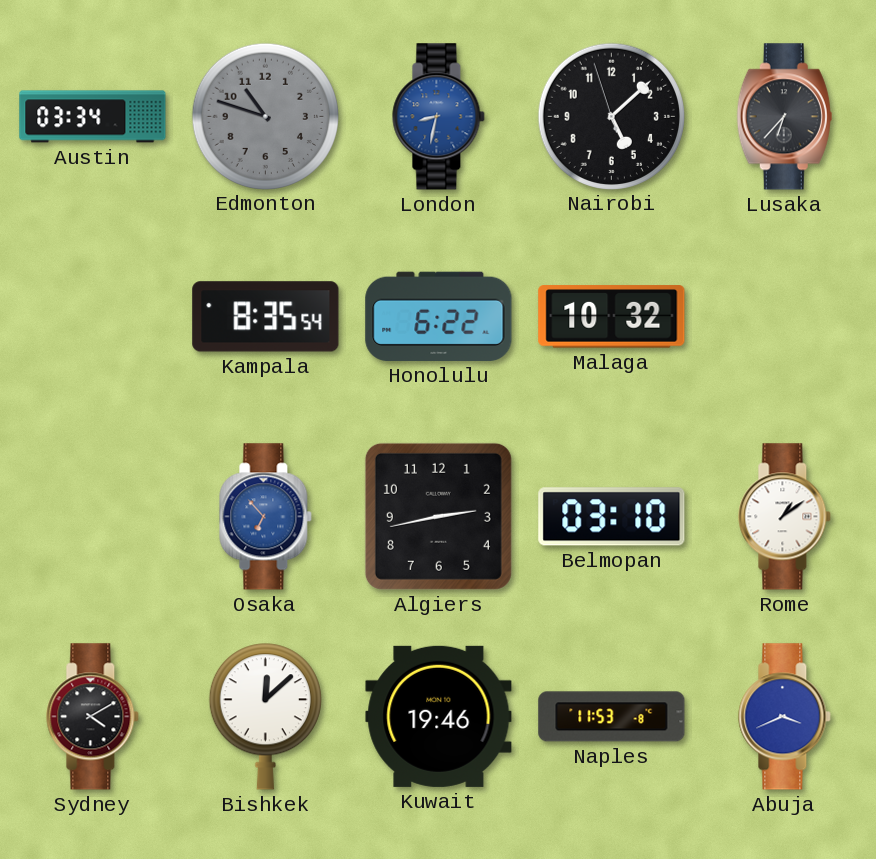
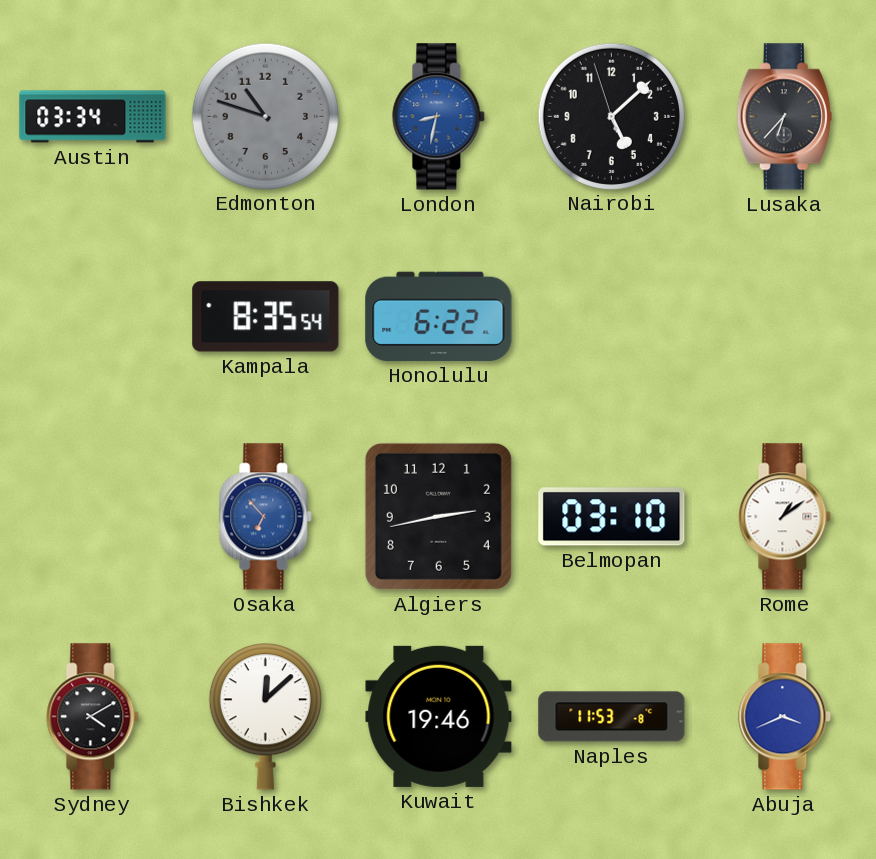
Malaga: 10:32 -> none (612, 317)
